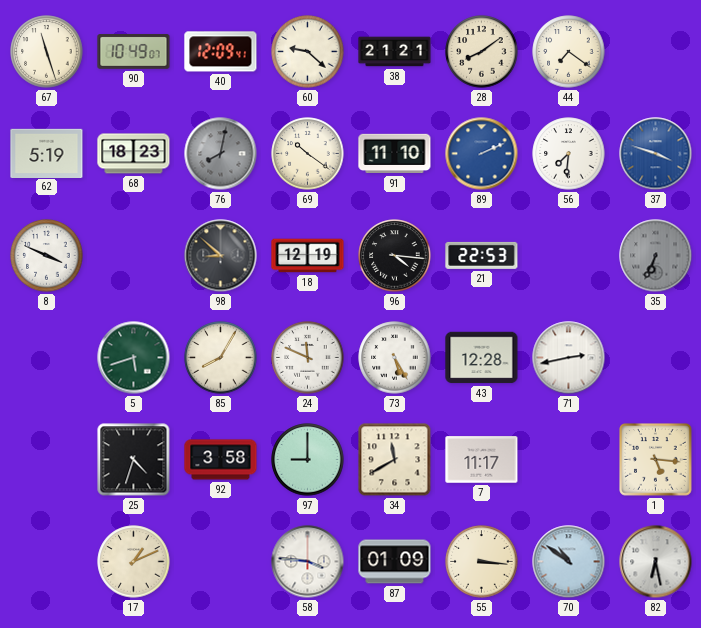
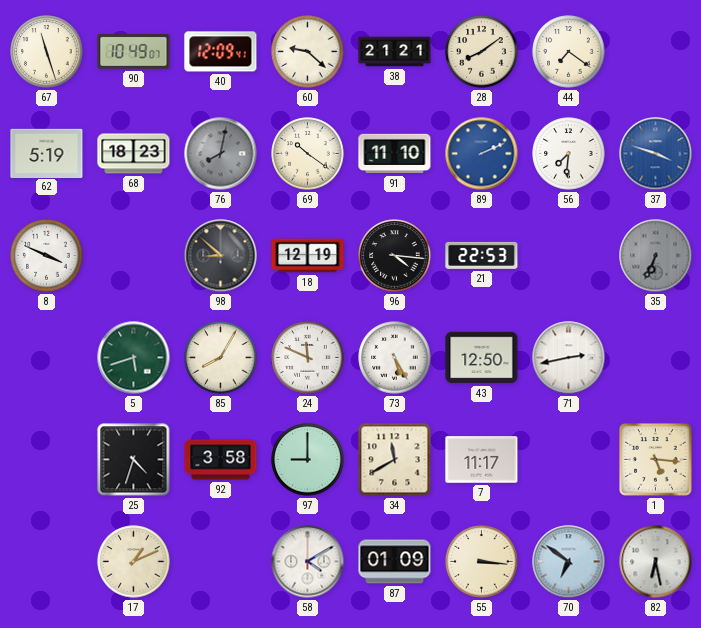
43: 12:28 -> 12:50 (482, 358)
58: 3:46 -> 4:10 (308, 562)
70: 10:51 -> 6:51 (569, 562)
